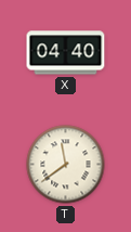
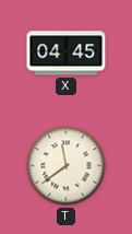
X: 04:40 -> 04:45 (67, 54)
